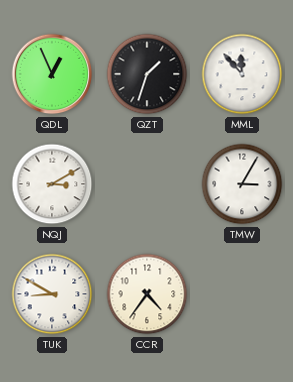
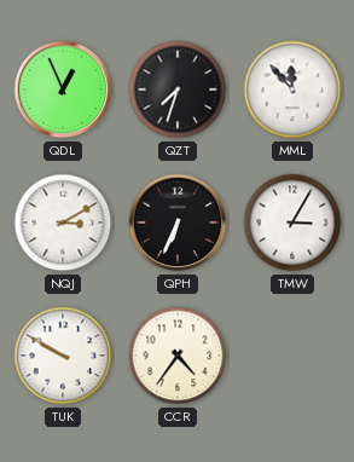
QZT: 1:33 -> 7:33 (178, 89)
QPH: none -> 6:34 (178, 223)
TUK: 8:50 -> 9:50 (63, 356)
